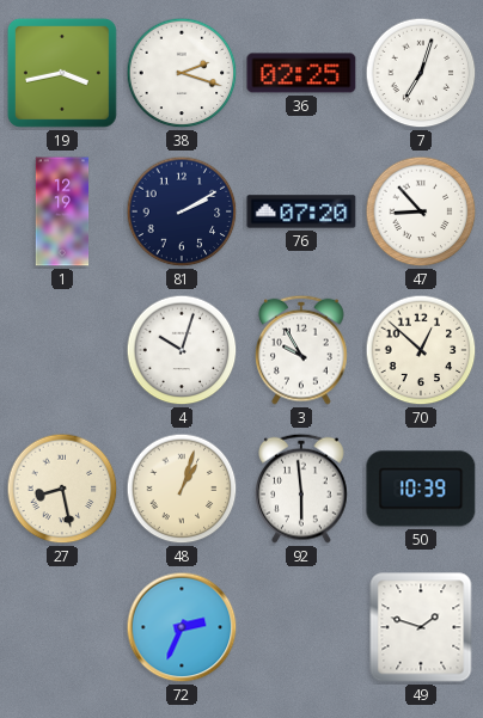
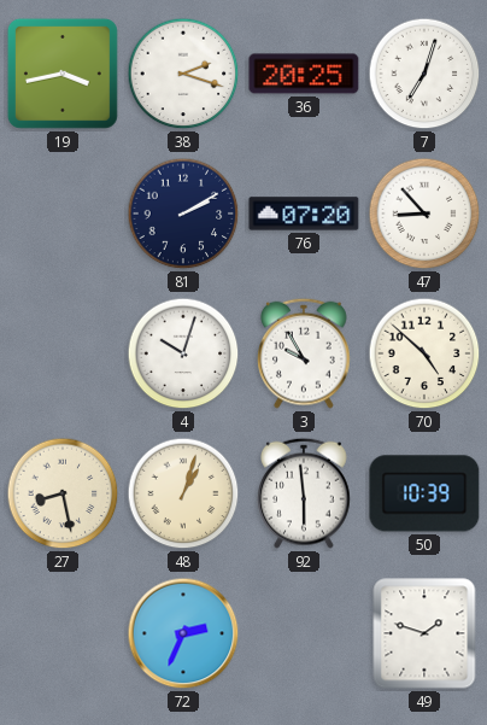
36: 02:25 -> 20:25 (304, 74)
1: 12:19 -> none (62, 211)
70: 12:52 -> 4:52 (424, 353)
